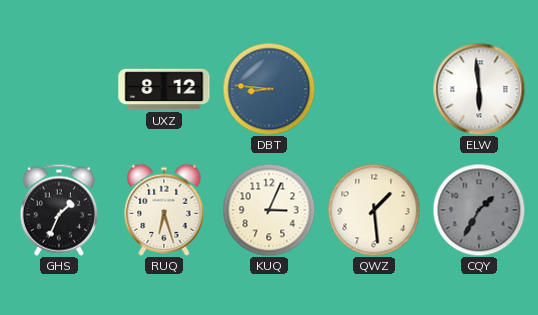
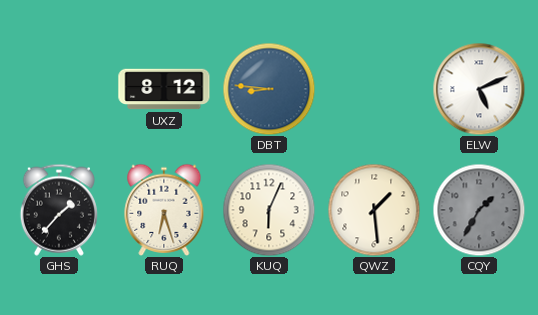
ELW: 5:59 -> 5:11 (479, 89)
GHS: 1:34 -> 1:37 (59, 210)
KUQ: 3:04 -> 6:04 (269, 210)
